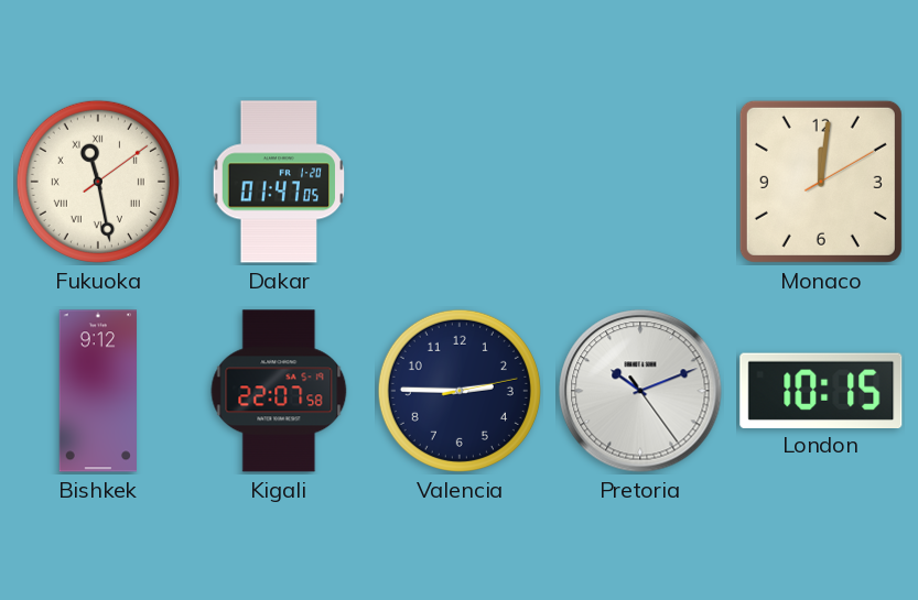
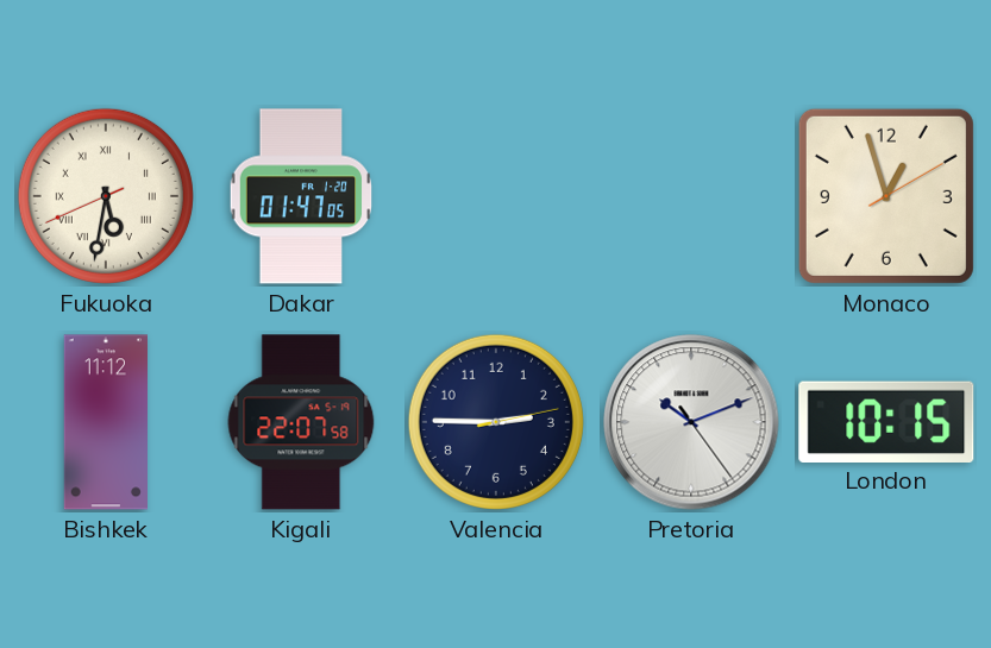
Fukuoka: 11:28 -> 5:31 (106, 196)
Monaco: 12:01 -> 12:57 (886, 196)
Bishkek: 9:12 -> 11:12 (105, 422)
